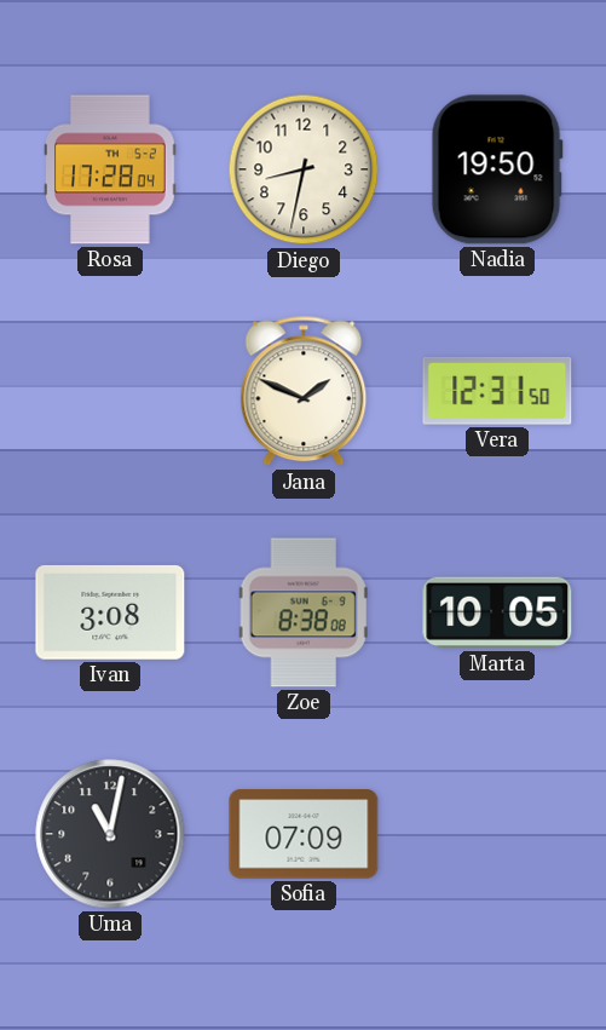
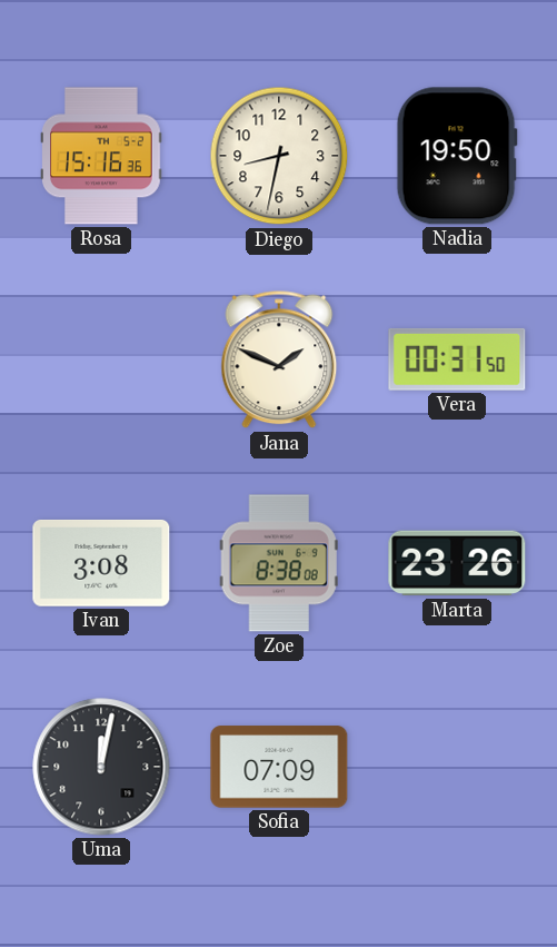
Rosa: 17:28 -> 15:16 (102, 156)
Vera: 12:31 -> 00:31 (457, 359)
Marta: 10:05 -> 23:26 (457, 563)
Uma: 11:02 -> 12:02 (101, 767)
